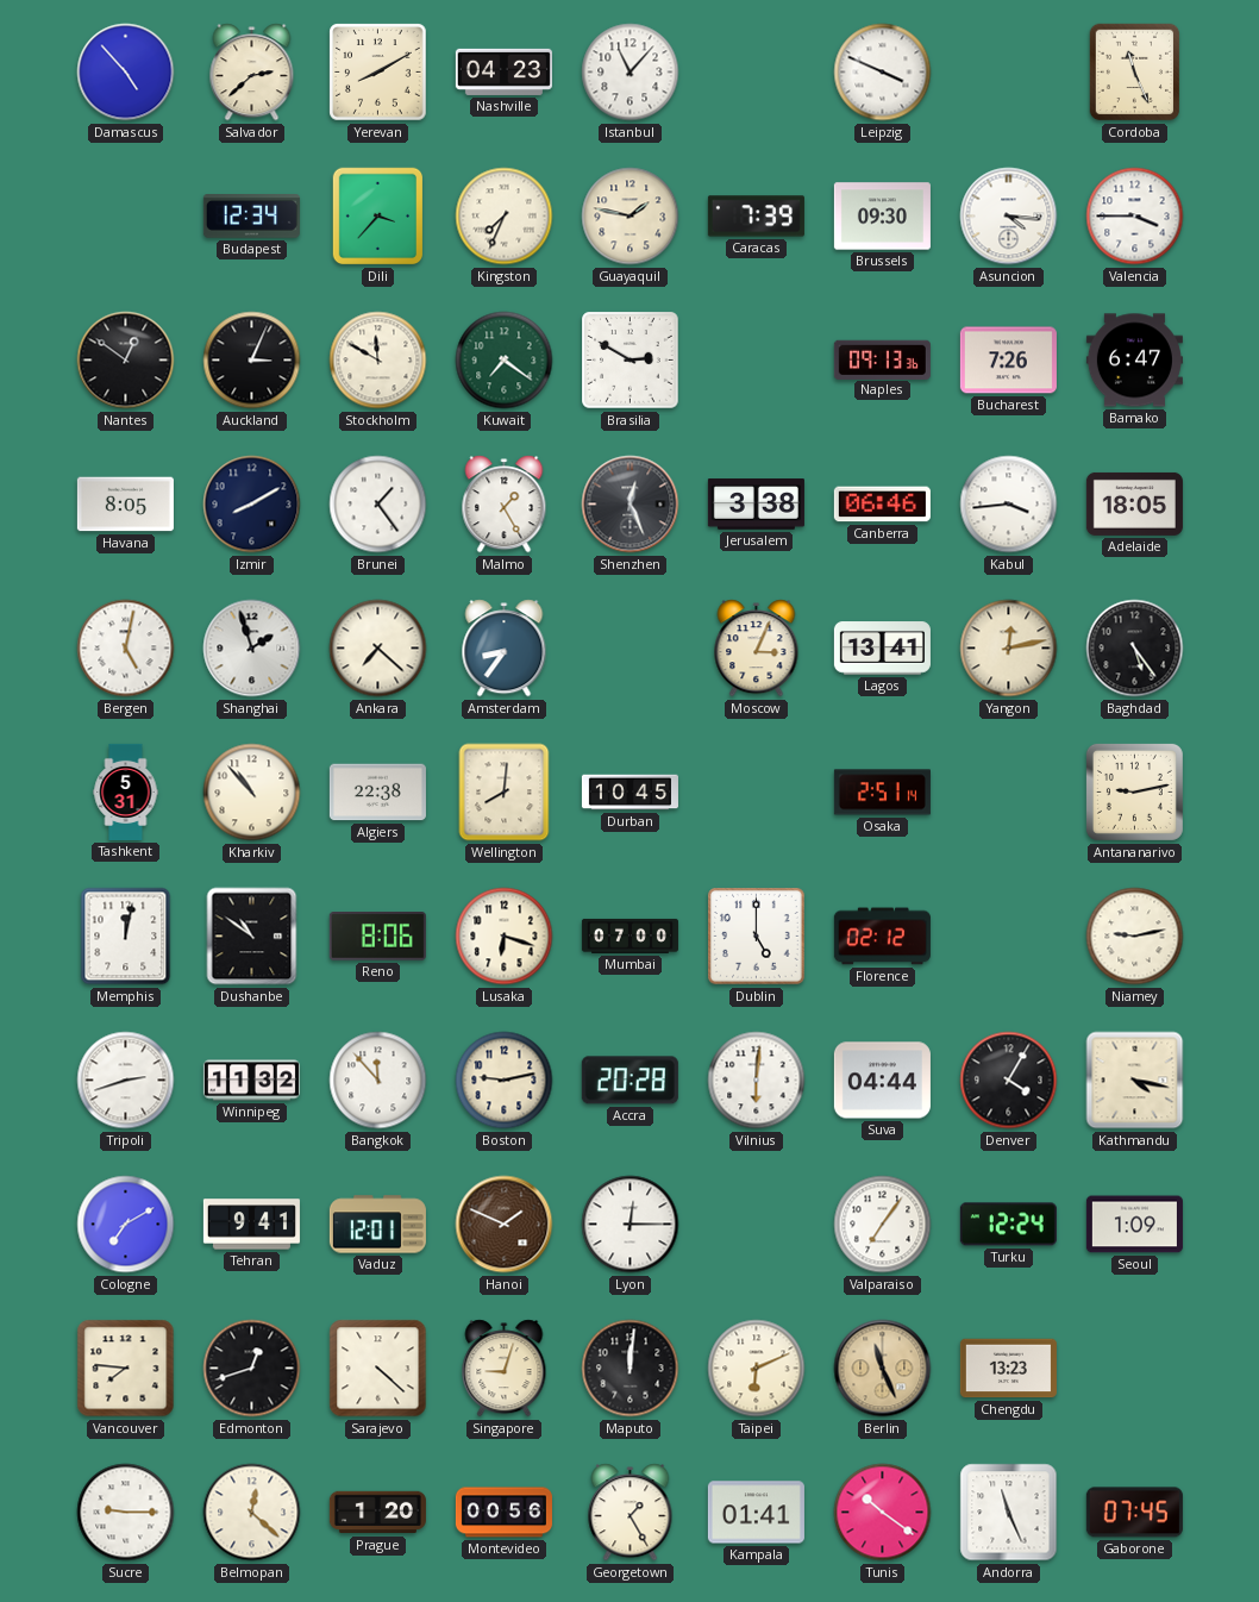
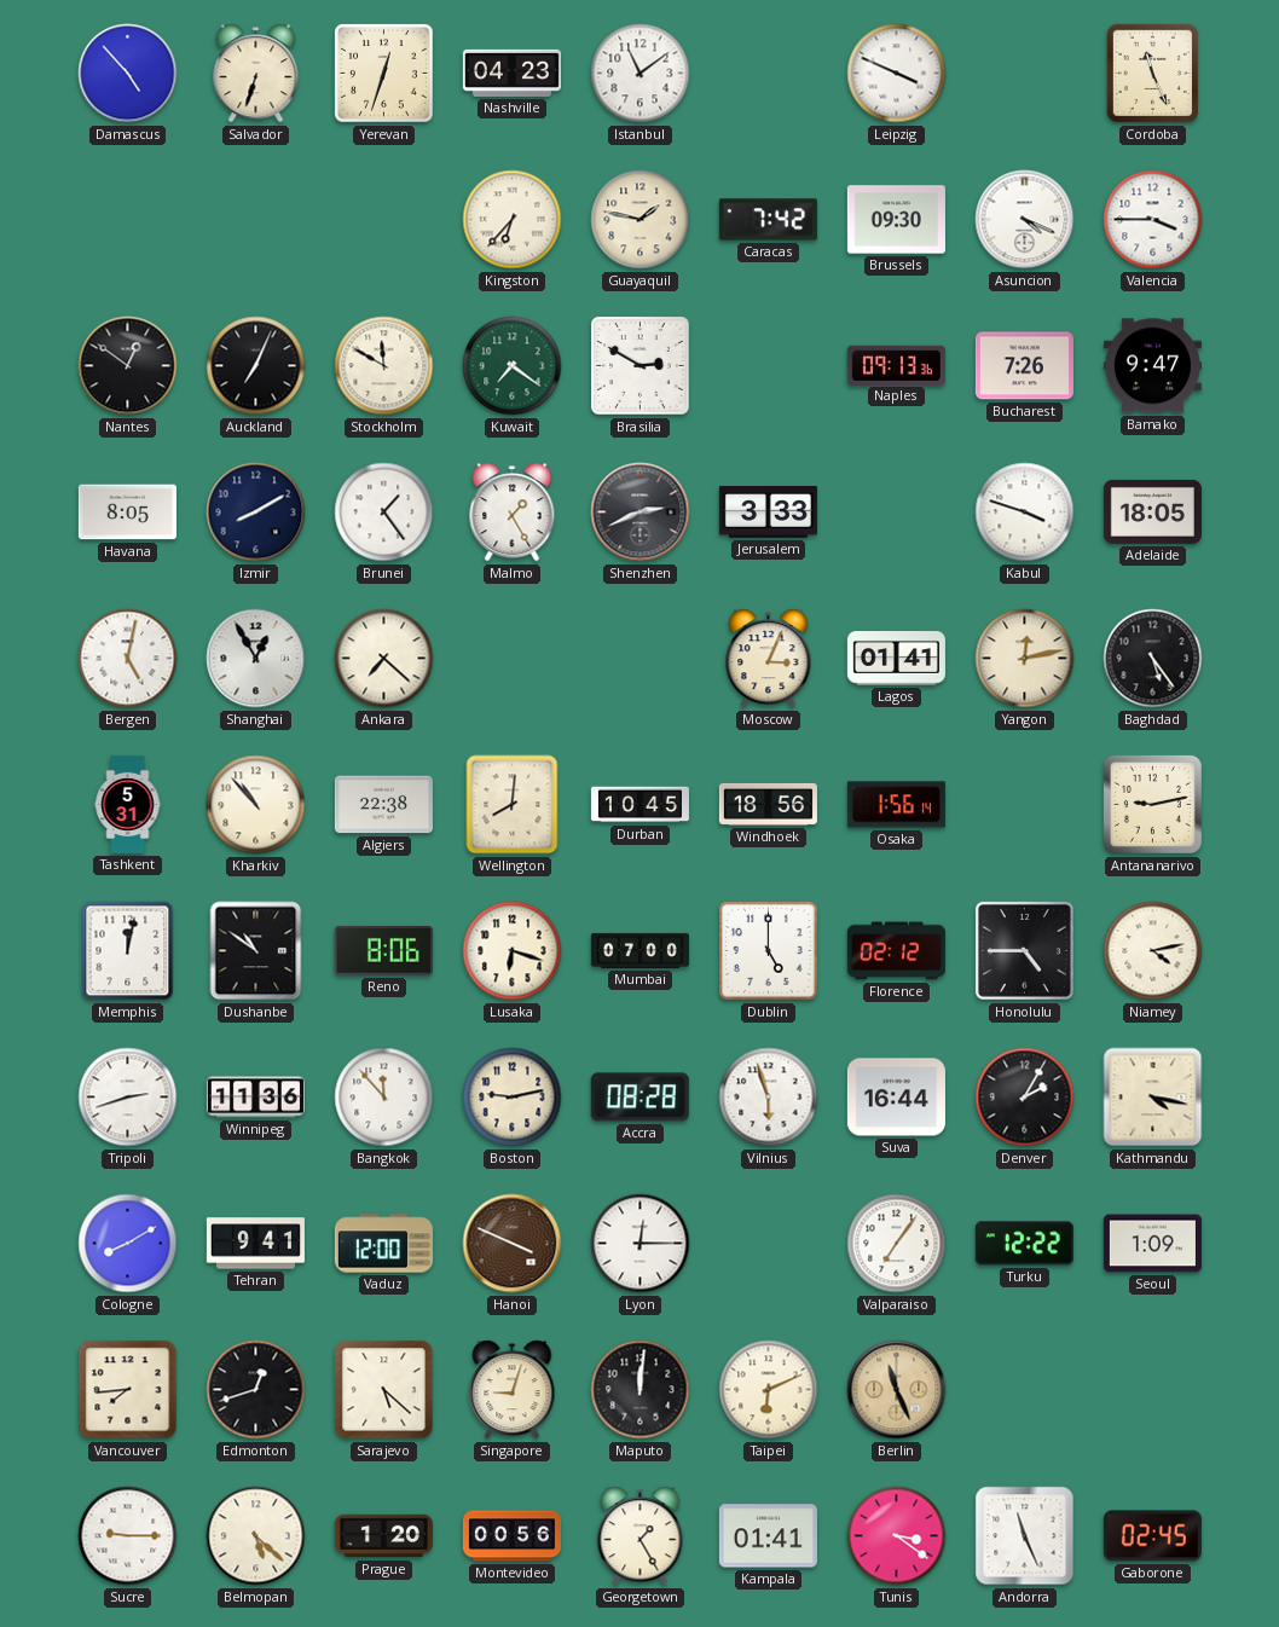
Salvador: 2:38 -> 6:33 (256, 74)
Yerevan: 8:10 -> 12:33 (384, 74)
Istanbul: 11:07 -> 11:09 (641, 74)
Budapest: 12:34 -> none (251, 217)
Dili: 3:37 -> none (378, 217)
Kingston: 7:34 -> 6:37 (513, 220)
Caracas: 7:39 -> 7:42 (768, 220)
Asuncion: 4:16 -> 4:19 (1025, 220)
Auckland: 3:04 -> 7:04 (256, 366)
Bamako: 6:47 -> 9:47 (1152, 366)
Shenzhen: 12:26 -> 2:41 (641, 513)
Jerusalem: 3:38 -> 3:33 (768, 513)
Canberra: 06:46 -> none (882, 505)
Kabul: 3:44 -> 3:48 (1025, 513)
Shanghai: 1:57 -> 12:55 (256, 659)
Amsterdam: 8:36 -> none (505, 649)
Lagos: 13:41 -> 01:41 (896, 659)
Windhoek: none -> 18:56 (768, 804)
Osaka: 2:51 -> 1:56 (896, 805)
Honolulu: none -> 4:45 (1024, 950)
Niamey: 9:13 -> 4:13 (1153, 951)
Winnipeg: 11:32 -> 11:36 (255, 1098)
Accra: 20:28 -> 08:28 (639, 1098)
Vilnius: 6:01 -> 5:57 (769, 1098)
Suva: 04:44 -> 16:44 (896, 1098)
Denver: 4:05 -> 2:05 (1025, 1098)
Cologne: 7:10 -> 8:10 (128, 1244)
Vaduz: 12:01 -> 12:00 (383, 1244)
Hanoi: 1:49 -> 3:49 (513, 1244)
Turku: 12:24 -> 12:22 (1024, 1244)
Vancouver: 7:46 -> 7:44 (128, 1390)
Sarajevo: 4:22 -> 5:22 (384, 1390)
Chengdu: 13:23 -> none (1008, 1369)
Belmopan: 12:22 -> 5:22 (256, 1536)
Tunis: 10:21 -> 3:21 (897, 1536)
Gaborone: 07:45 -> 02:45 (1152, 1536)
